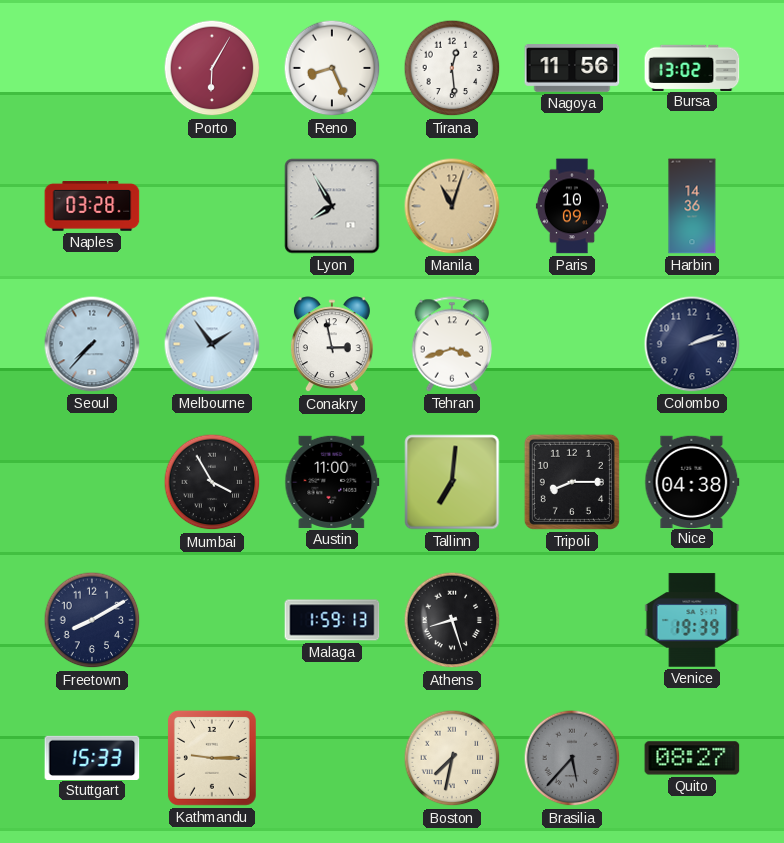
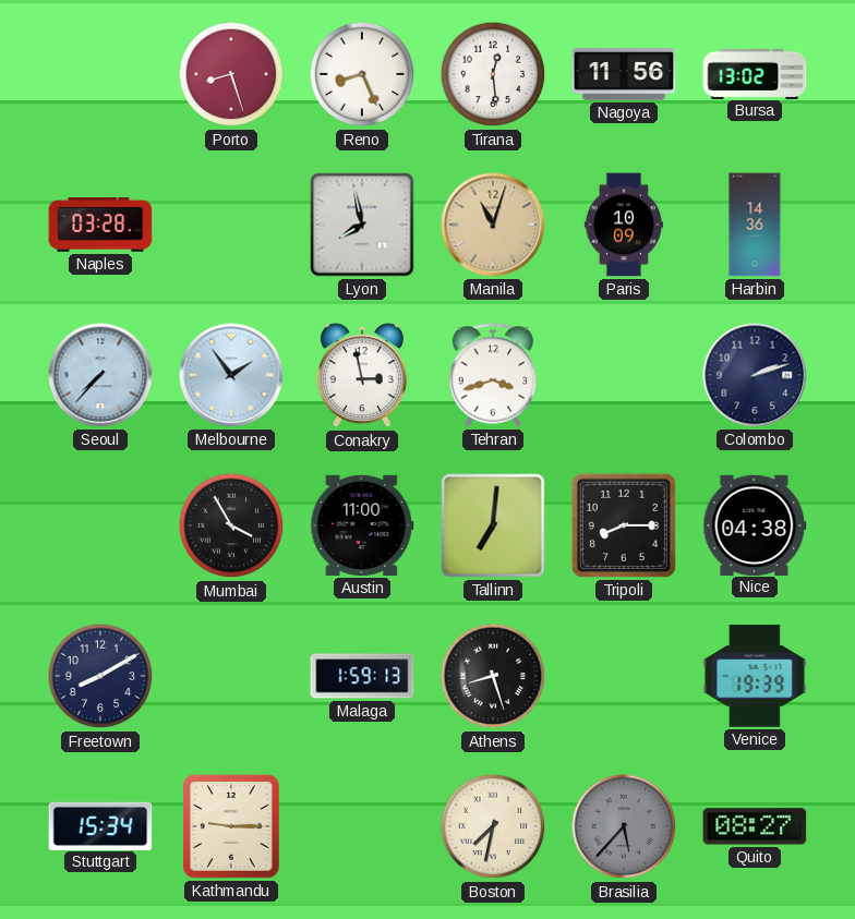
Porto: 6:05 -> 8:27 (231, 74)
Lyon: 7:55 -> 7:58 (362, 225)
Stuttgart: 15:33 -> 15:34 (100, 825)
